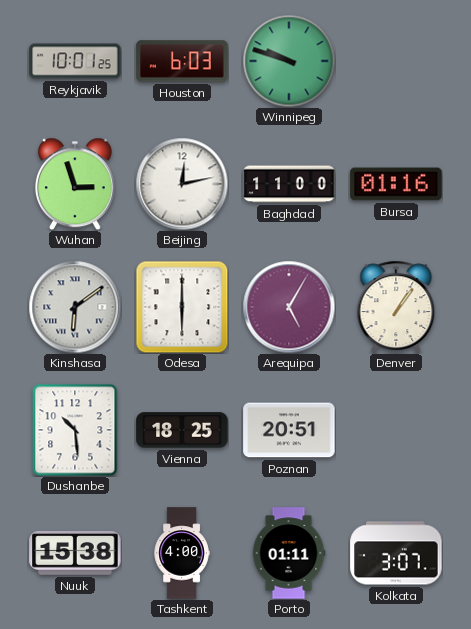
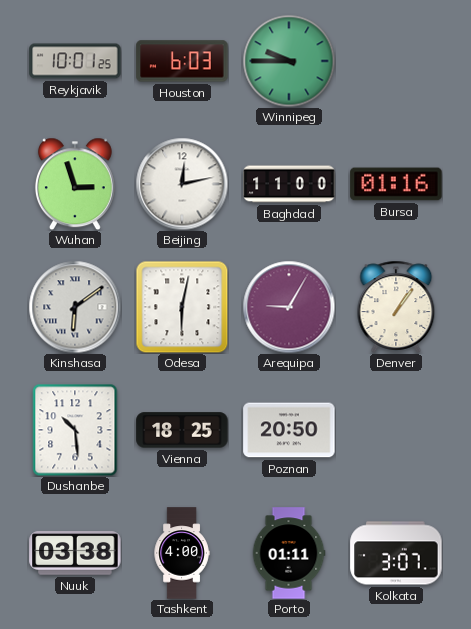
Winnipeg: 9:48 -> 9:45 (289, 61)
Odesa: 6:00 -> 6:02 (182, 307)
Arequipa: 5:05 -> 9:05 (289, 307)
Poznan: 20:51 -> 20:50 (289, 430)
Nuuk: 15:38 -> 03:38 (75, 553)
